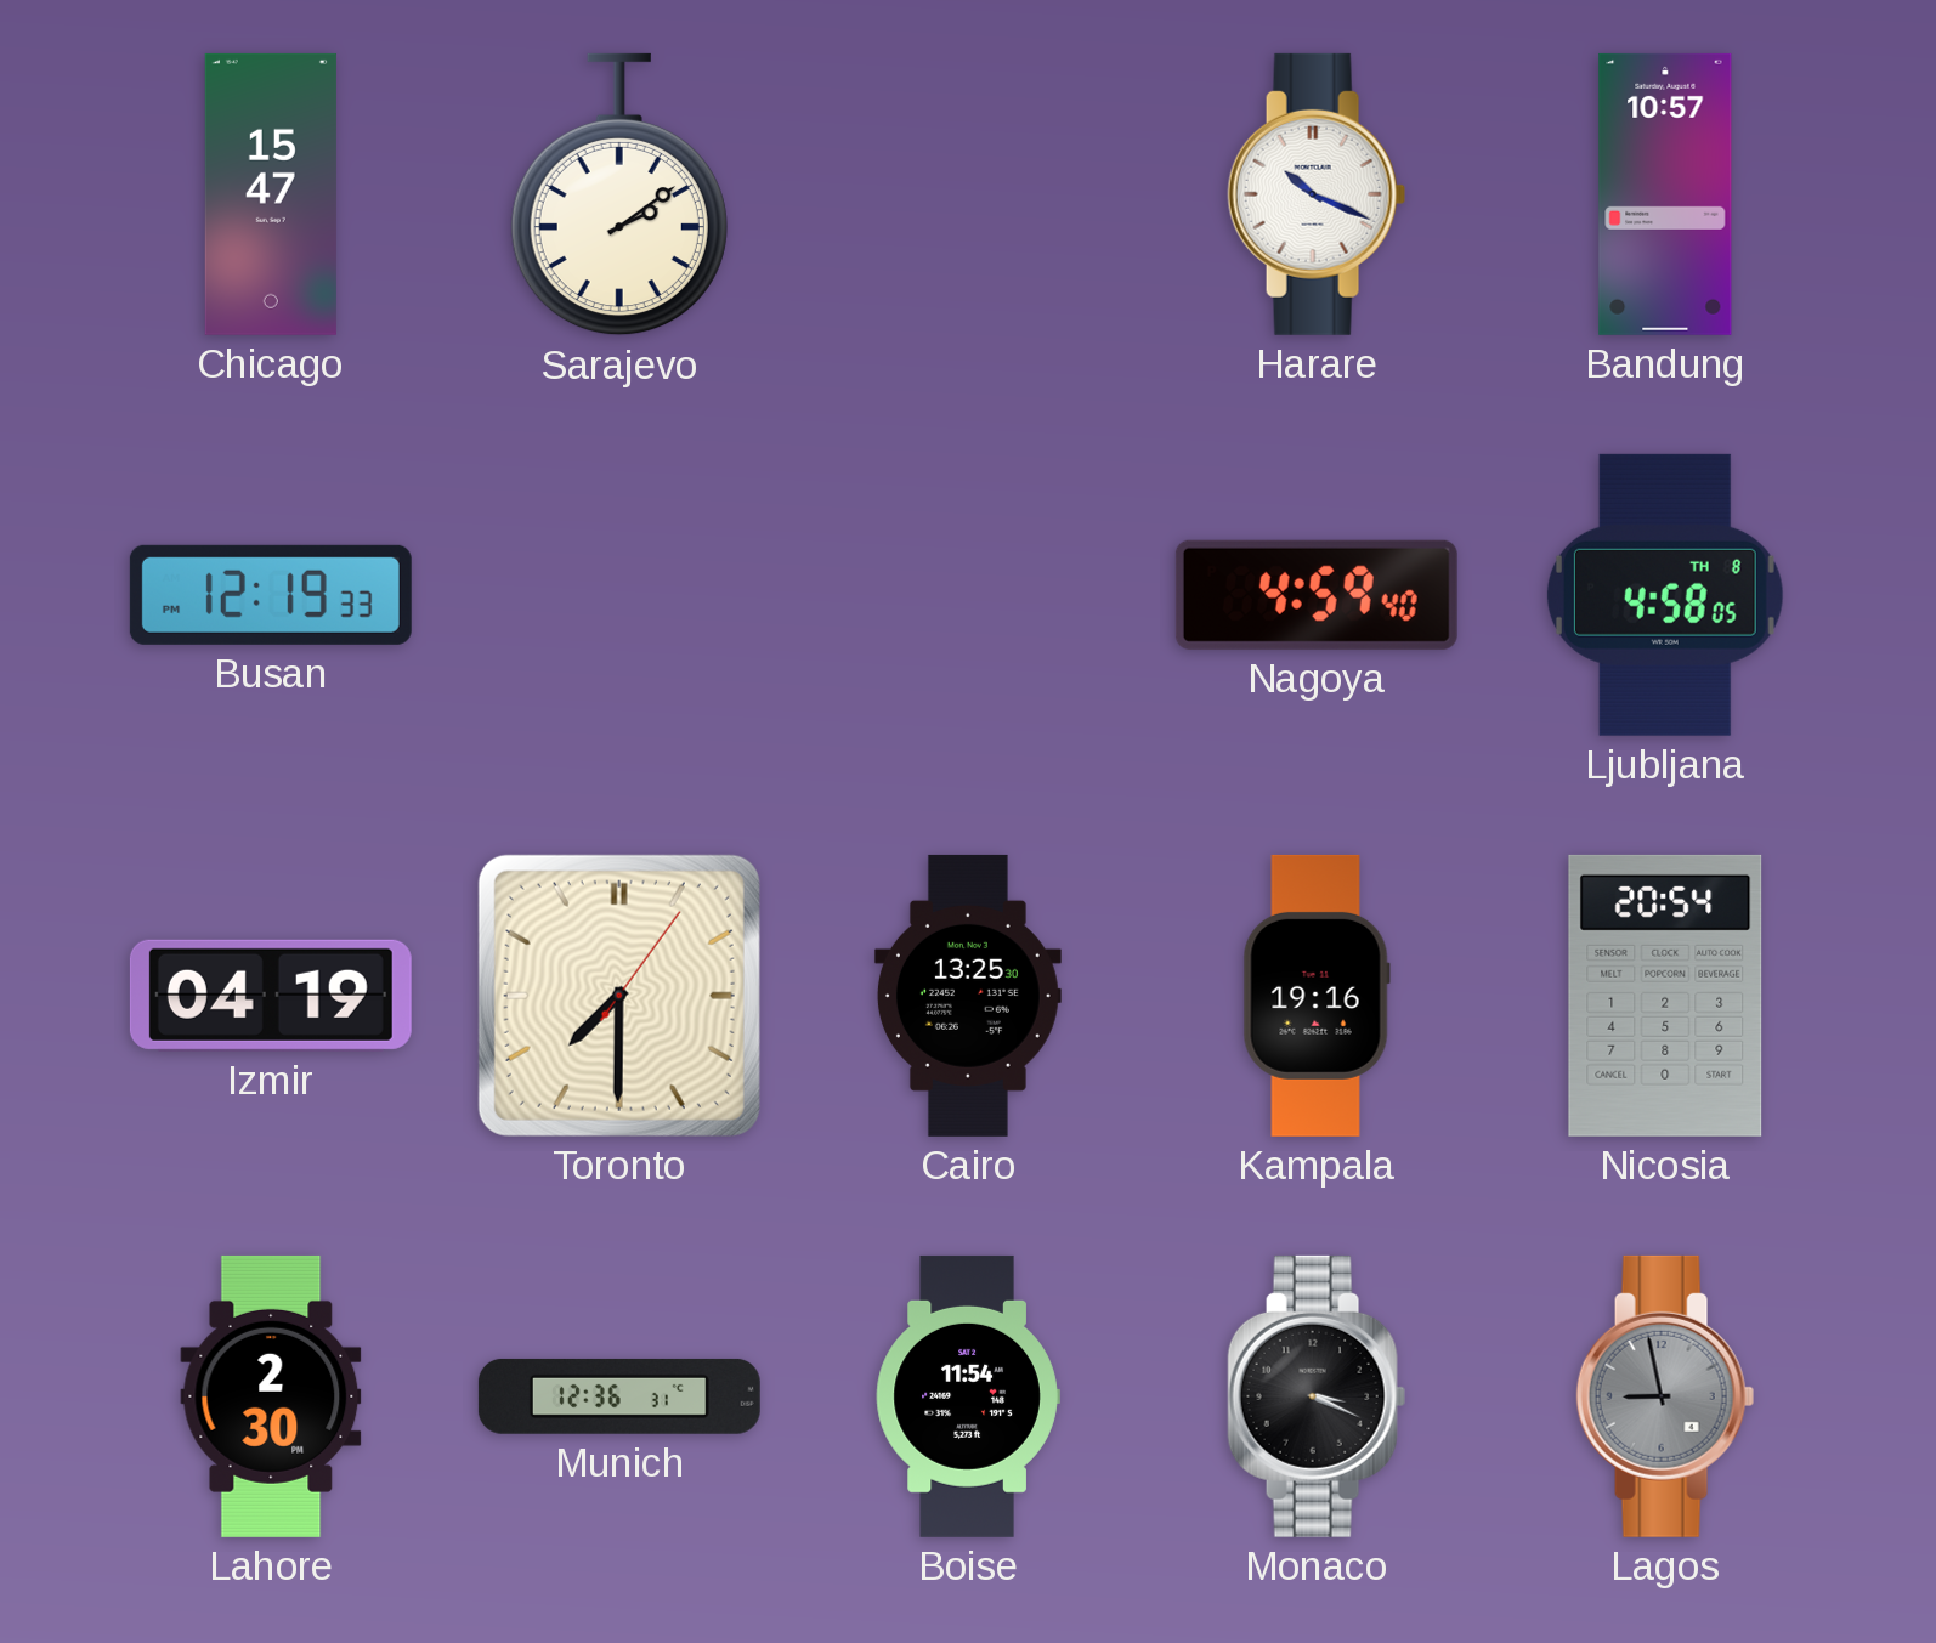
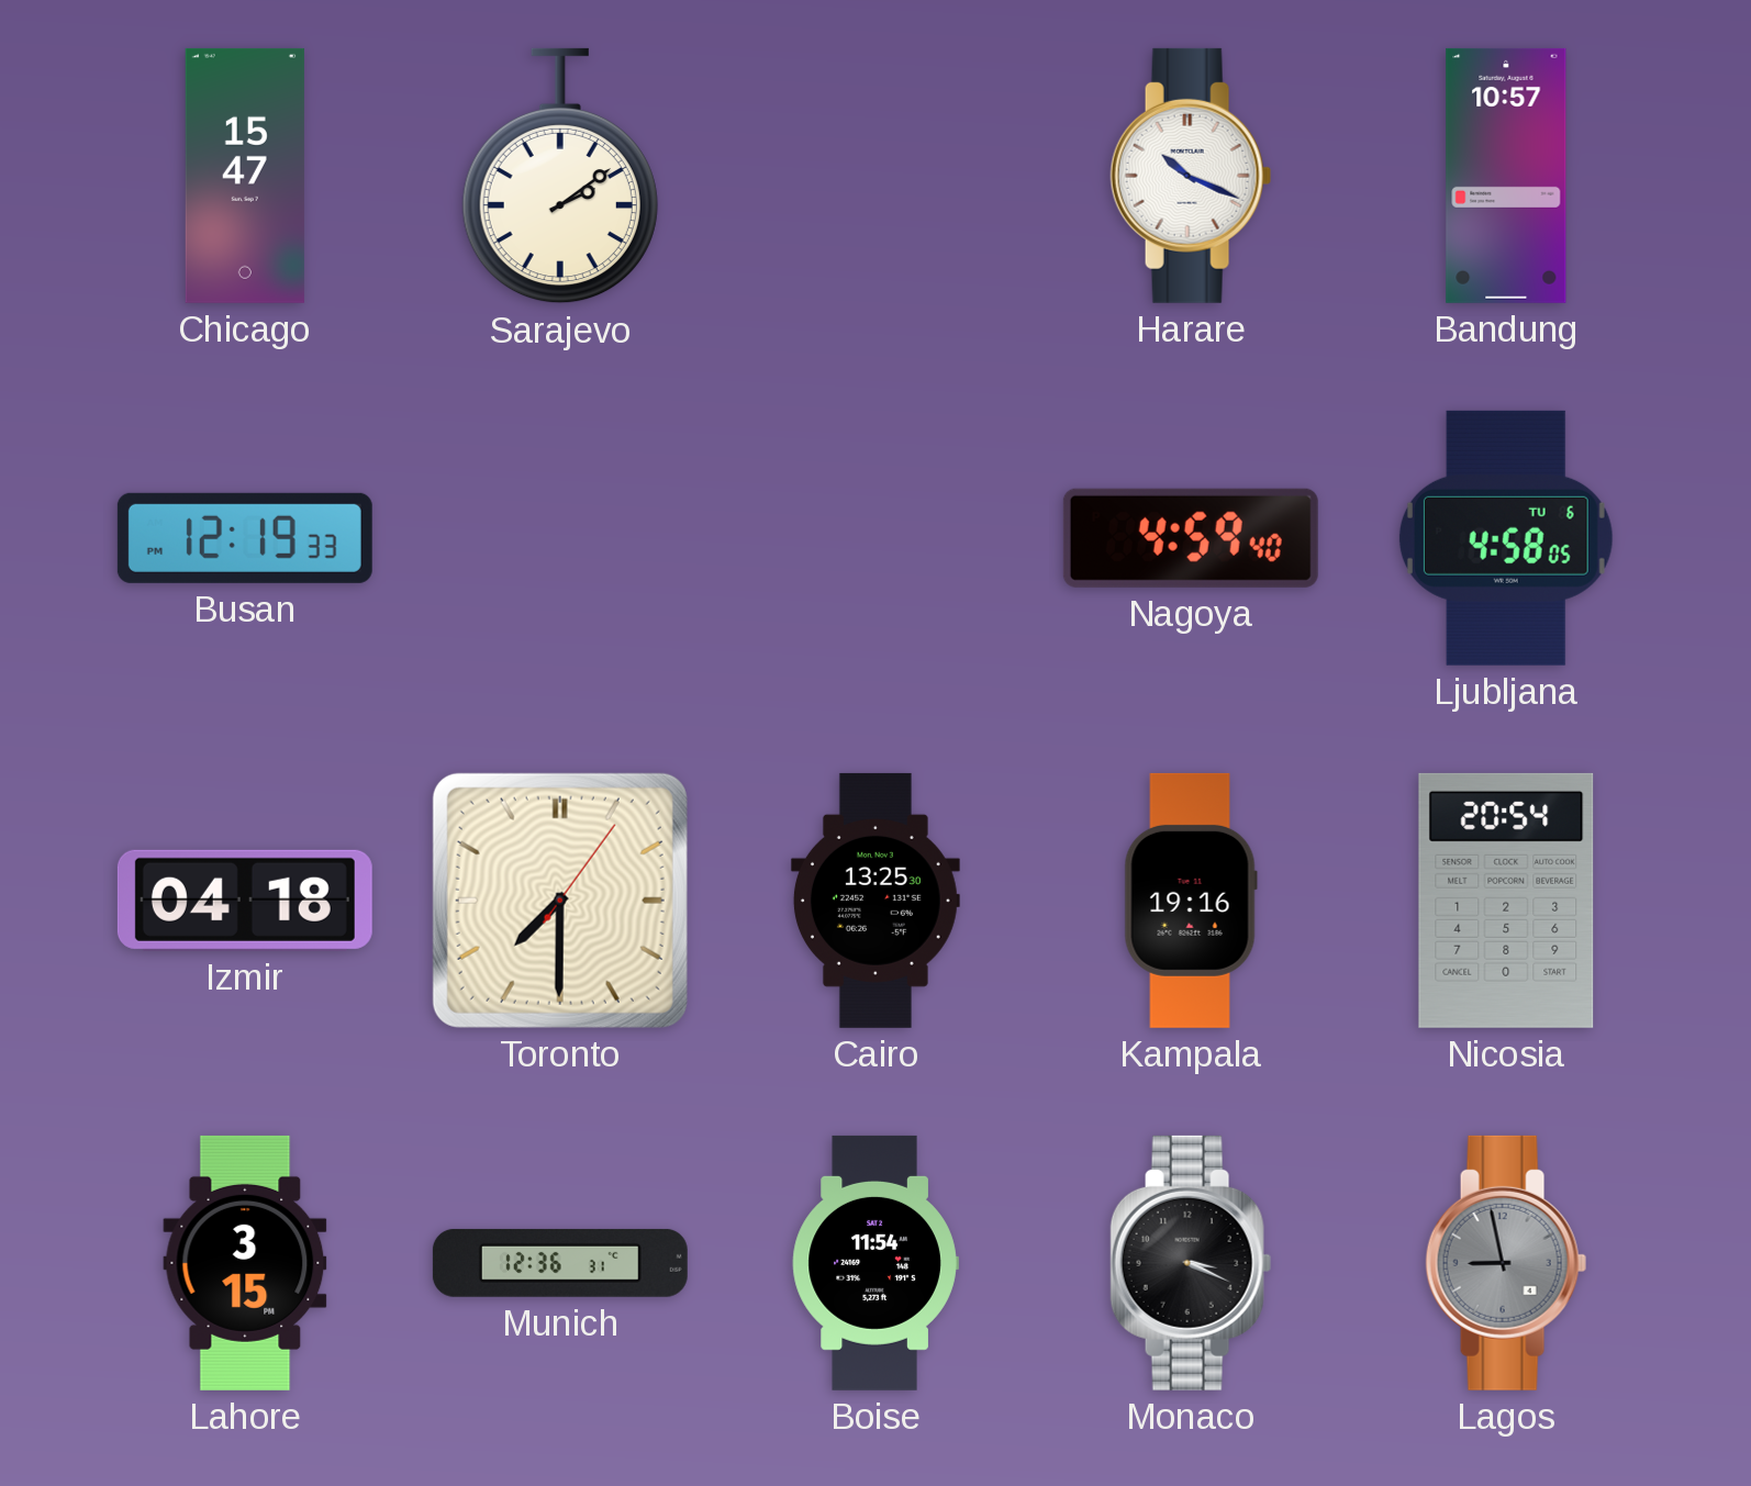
Ljubljana date: TH 8 -> TU 6 (1506, 538)
Izmir: 04:19 -> 04:18 (245, 901)
Lahore: 2:30 -> 3:15 (245, 1263)
